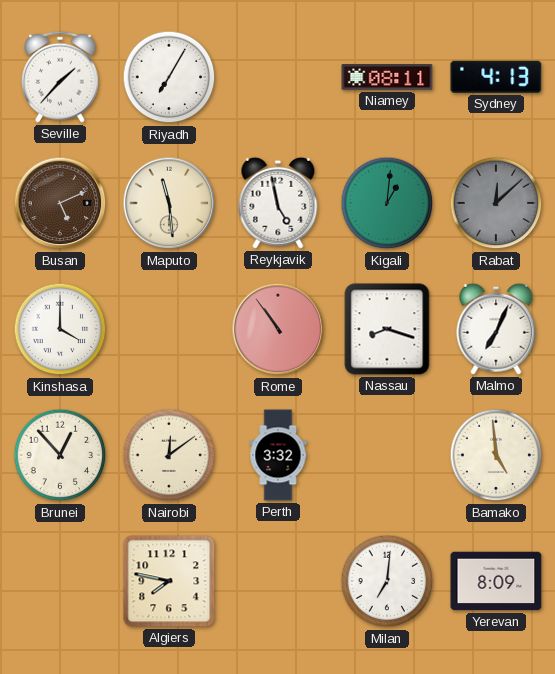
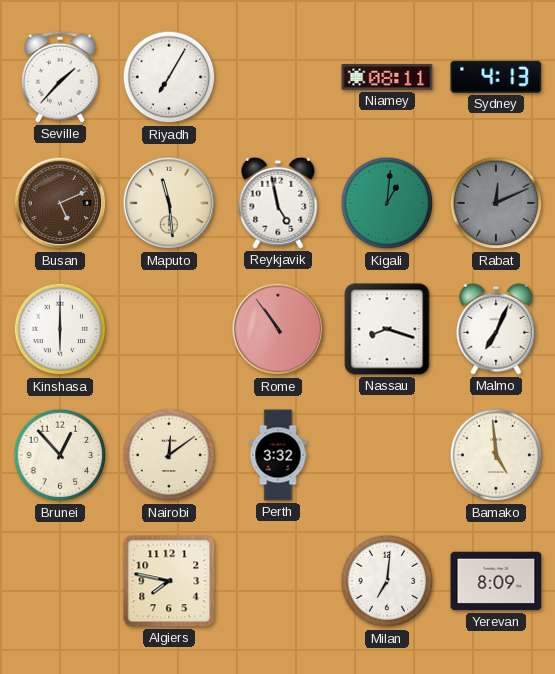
Rabat: 12:08 -> 12:11 (496, 203)
Kinshasa: 4:00 -> 6:00 (60, 329)
